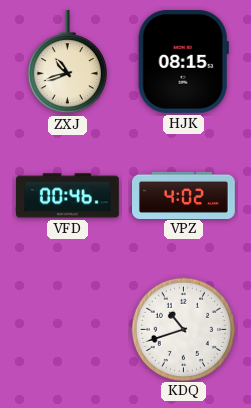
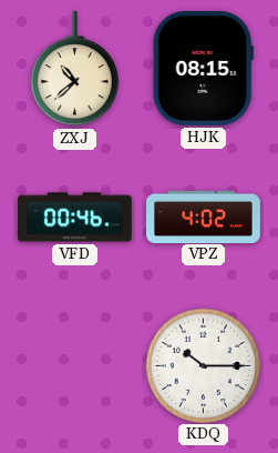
ZXJ: 10:42 -> 10:38 (74, 69)
KDQ: 10:42 -> 10:15 (203, 365)
